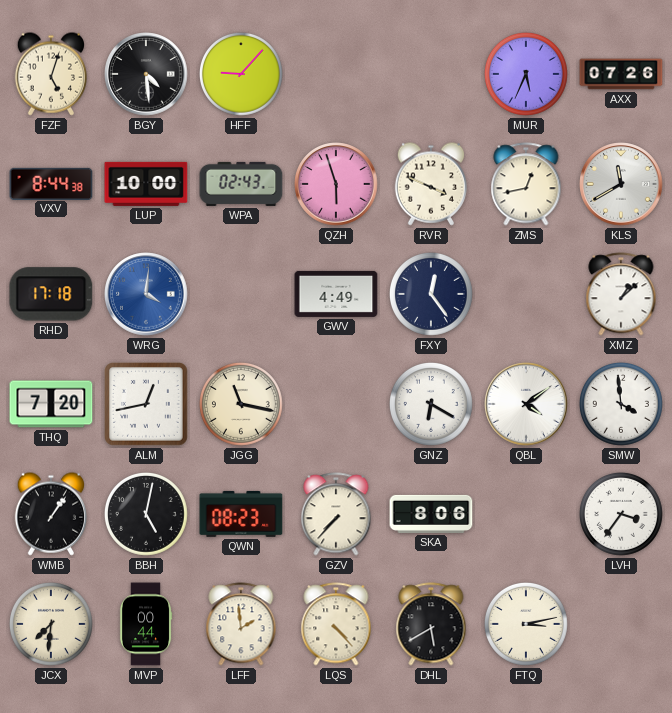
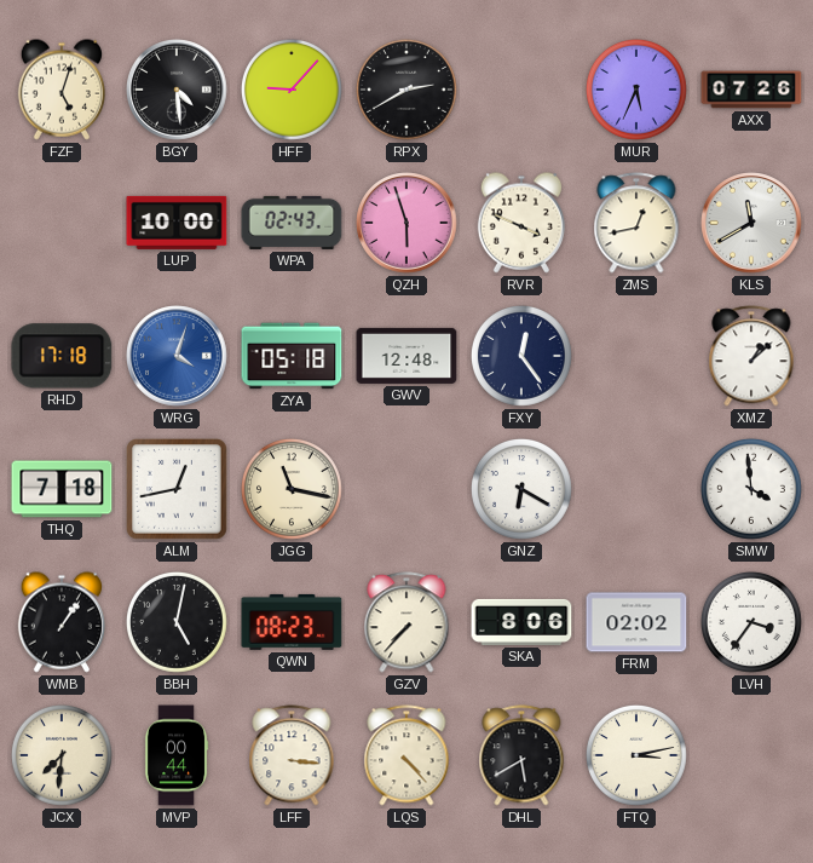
RPX: none -> 2:40 (406, 90)
VXV: 8:44 -> none (51, 183)
WRG: 4:01 -> 4:03 (177, 356)
ZYA: none -> 05:18 (292, 356)
GWV: 4:49 -> 12:48 (406, 356)
THQ: 7:20 -> 7:18 (62, 489)
QBL: 4:09 -> none (526, 404)
FRM: none -> 02:02 (636, 622)
LFF: 1:59 -> 3:16 (292, 755)
